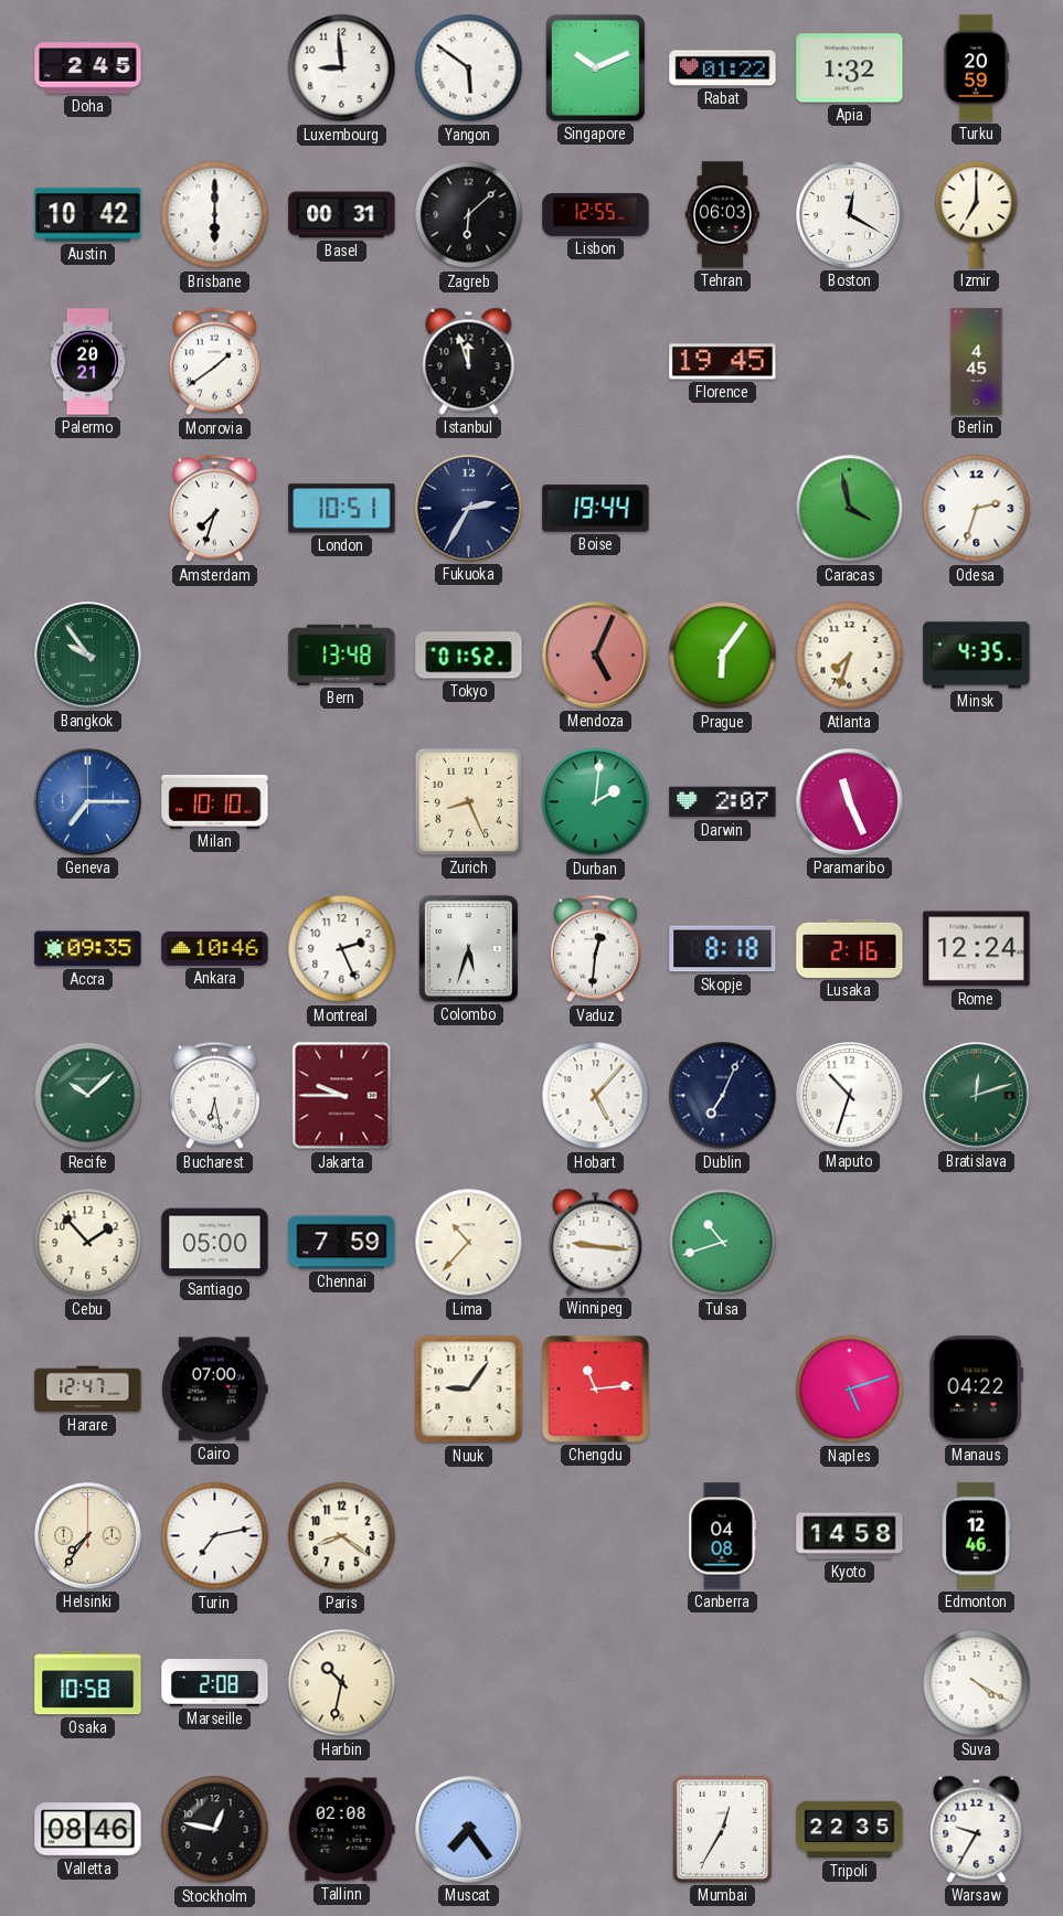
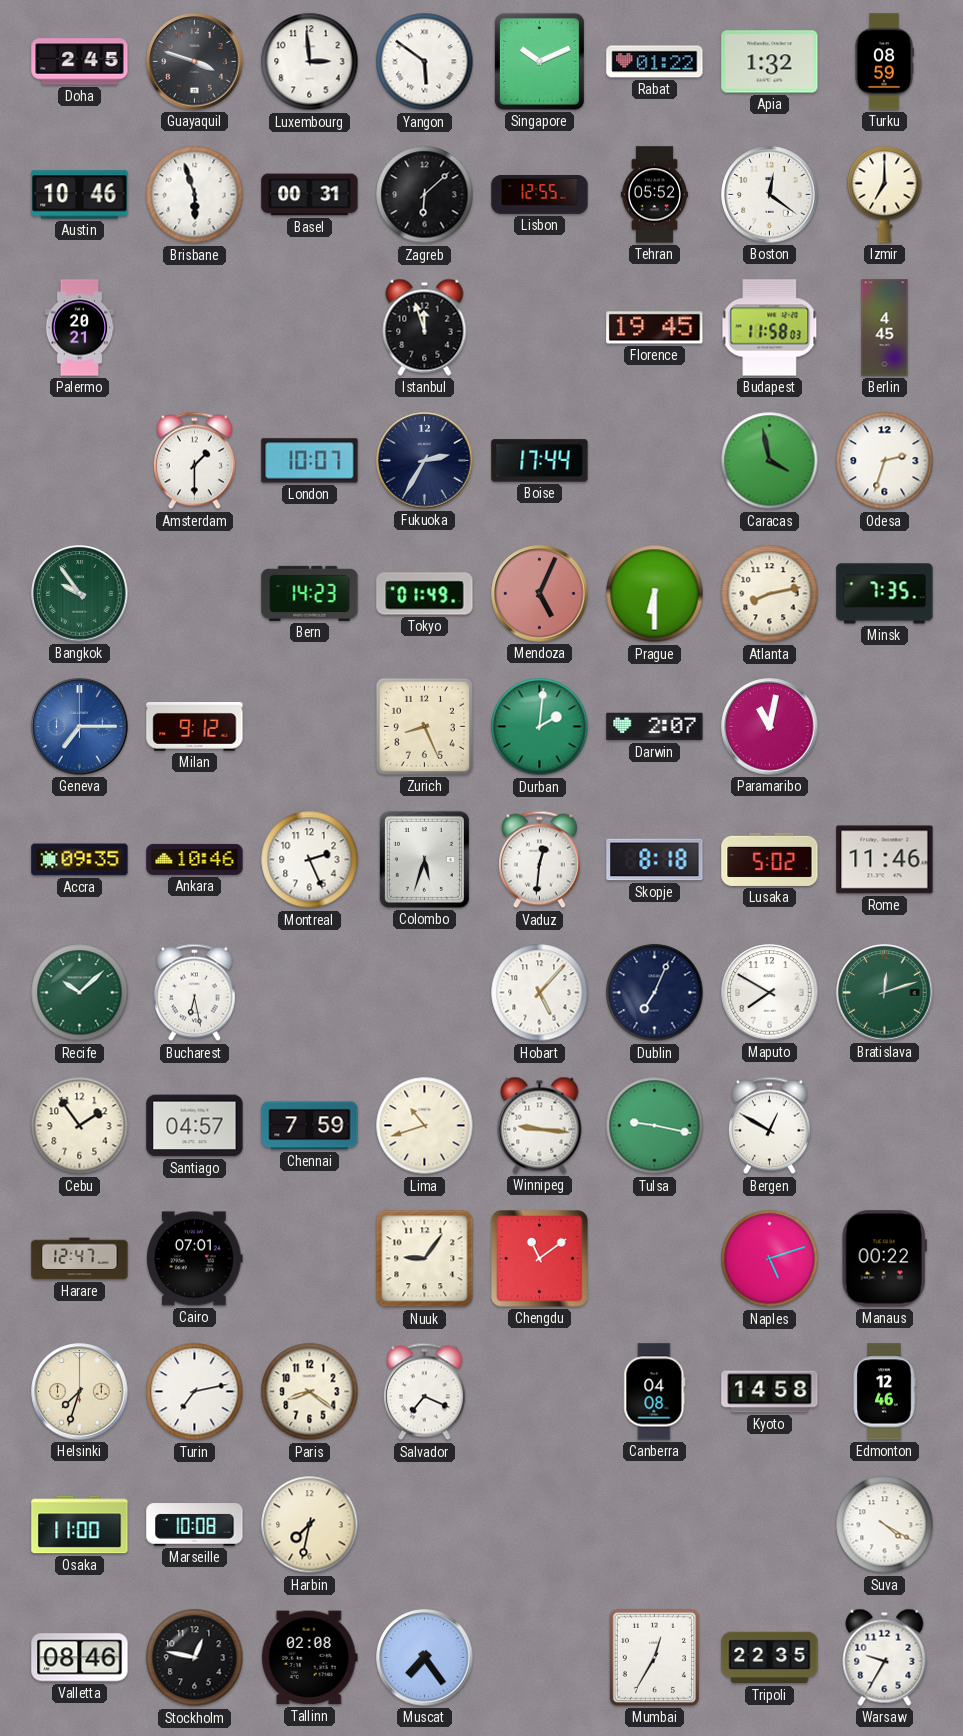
Guayaquil: none -> 3:48 (195, 62)
Luxembourg: 8:59 -> 2:59 (310, 62)
Turku: 20:59 -> 08:59 (883, 62)
Austin: 10:42 -> 10:46 (80, 195)
Brisbane: 6:00 -> 5:57 (195, 195)
Tehran: 06:03 -> 05:52 (654, 195)
Boston: 12:20 -> 12:21 (770, 195)
Monrovia: 1:39 -> none (214, 362)
Budapest: none -> 11:58 (770, 328)
Amsterdam: 7:33 -> 1:30 (194, 461)
London: 10:51 -> 10:07 (310, 461)
Boise: 19:44 -> 17:44 (540, 461)
Bern: 13:48 -> 14:23 (310, 593)
Tokyo: 01:52 -> 01:49 (425, 594)
Prague: 6:06 -> 6:30 (655, 594)
Atlanta: 7:33 -> 8:13 (770, 594)
Minsk: 4:35 -> 7:35 (885, 594)
Milan: 10:10 -> 9:12 (195, 727)
Paramaribo: 11:26 -> 11:02 (770, 727)
Lusaka: 2:16 -> 5:02 (770, 859)
Rome: 12:24 -> 11:46 (885, 860)
Jakarta: 9:45 -> none (342, 1096)
Maputo: 10:33 -> 7:50 (770, 993)
Cebu: 1:53 -> 1:54 (80, 1126)
Santiago: 05:00 -> 04:57 (195, 1126)
Lima: 10:37 -> 10:42 (425, 1126)
Tulsa: 10:42 -> 9:17 (655, 1126)
Bergen: none -> 12:50 (769, 1126)
Cairo: 07:00 -> 07:01 (195, 1259)
Chengdu: 11:14 -> 11:09 (540, 1259)
Manaus: 04:22 -> 00:22 (884, 1259)
Helsinki: 7:36 -> 7:33 (80, 1392)
Salvador: none -> 7:19 (424, 1392)
Osaka: 10:58 -> 11:00 (80, 1525)
Marseille: 2:08 -> 10:08 (195, 1525)
Harbin: 10:32 -> 7:32 (310, 1525)
